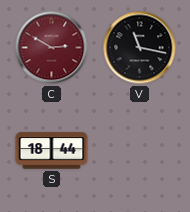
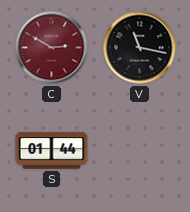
S: 18:44 -> 01:44 (52, 151)
